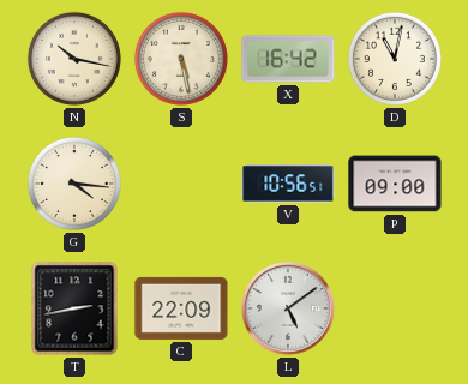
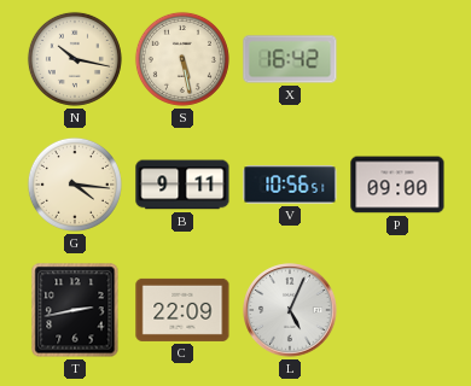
D: 11:02 -> none (395, 59)
B: none -> 9:11 (182, 185)
L: 5:09 -> 5:04 (290, 310)
